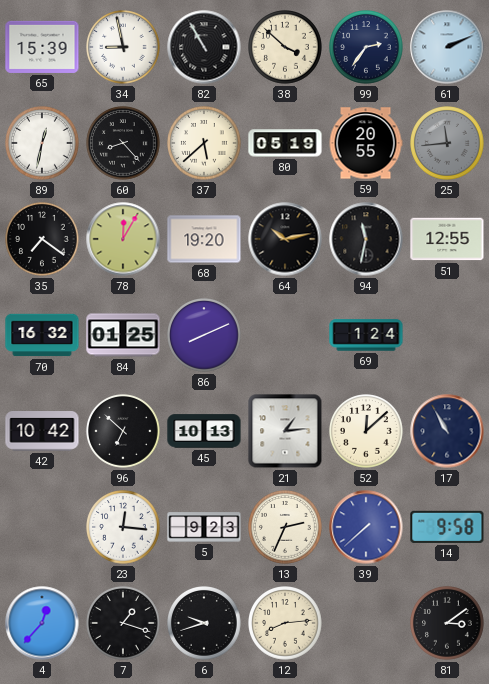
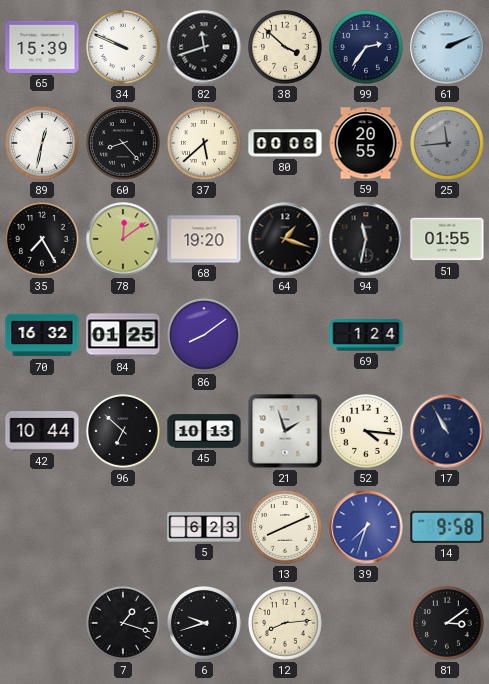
34: 8:58 -> 9:49 (123, 47)
82: 10:55 -> 11:42 (204, 47)
80: 05:19 -> 00:06 (285, 143)
35: 7:21 -> 7:25 (42, 239)
78: 12:05 -> 12:09 (123, 239)
64: 10:13 -> 1:18 (285, 239)
51: 12:55 -> 01:55 (447, 239)
86: 8:11 -> 8:09 (204, 335)
42: 10:42 -> 10:44 (42, 431)
21: 1:14 -> 1:57 (285, 431)
52: 12:08 -> 4:16 (366, 431)
23: 12:16 -> none (123, 527)
5: 9:23 -> 6:23 (204, 527)
13: 2:34 -> 8:11 (285, 527)
39: 7:38 -> 7:33 (366, 527)
4: 12:37 -> none (42, 623)
